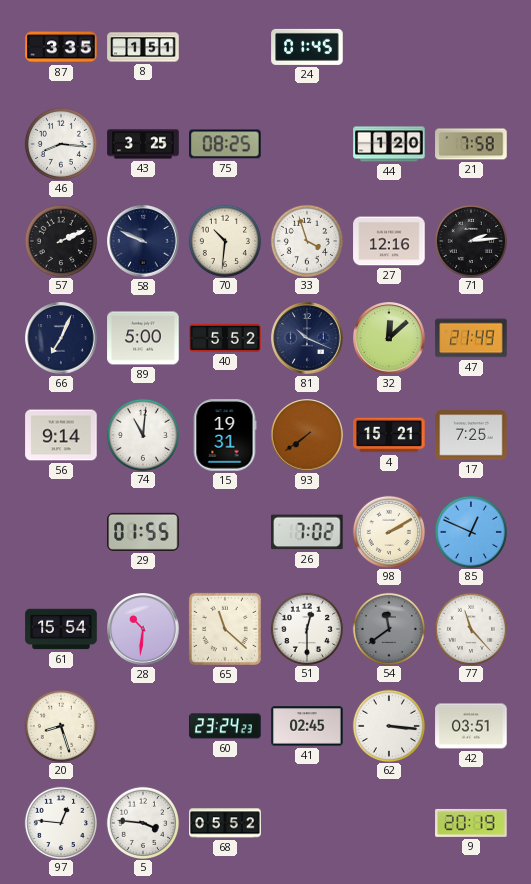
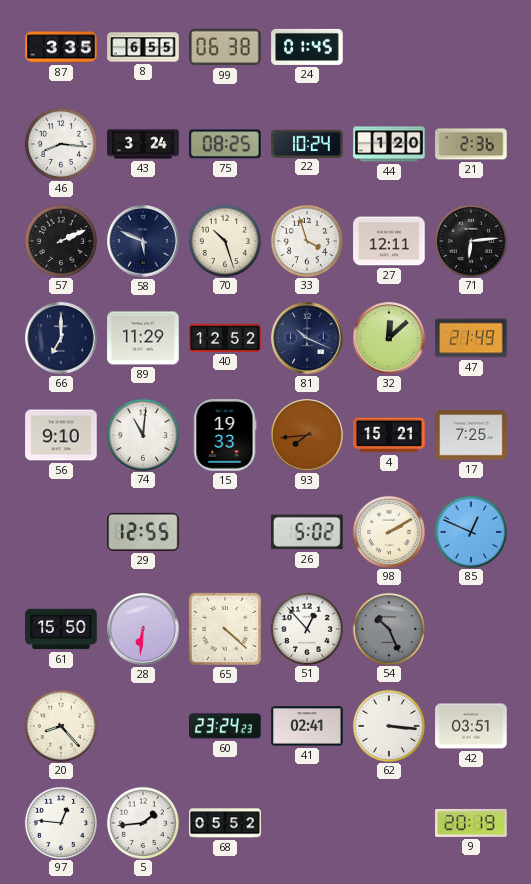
8: 1:51 -> 6:55 (143, 47)
99: none -> 06:38 (225, 47)
43: 3:25 -> 3:24 (143, 144)
22: none -> 10:24 (307, 143)
21: 7:58 -> 2:36 (471, 144)
58: 9:49 -> 5:49 (143, 241)
70: 10:31 -> 10:27 (224, 240)
27: 12:16 -> 12:11 (389, 241)
71: 2:14 -> 6:14 (470, 240)
66: 7:04 -> 7:00 (61, 338)
89: 5:00 -> 11:29 (143, 338)
40: 5:52 -> 12:52 (225, 338)
56: 9:14 -> 9:10 (61, 435)
15: 19:31 -> 19:33 (225, 435)
93: 7:39 -> 7:44 (307, 435)
29: 01:55 -> 12:55 (143, 532)
26: 7:02 -> 5:02 (307, 532)
61: 15:54 -> 15:50 (61, 629)
28: 10:31 -> 6:31 (143, 629)
65: 11:22 -> 4:22 (225, 629)
51: 12:30 -> 12:53 (306, 628)
54: 11:39 -> 10:26 (388, 628)
77: 11:23 -> none (470, 628)
20: 8:27 -> 8:23 (60, 725)
41: 02:45 -> 02:41 (307, 726)
5: 3:46 -> 1:44 (142, 822)
